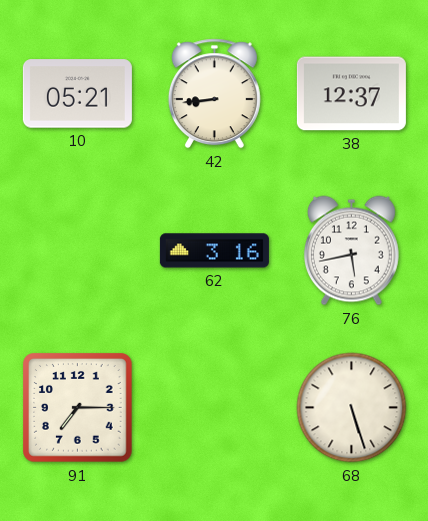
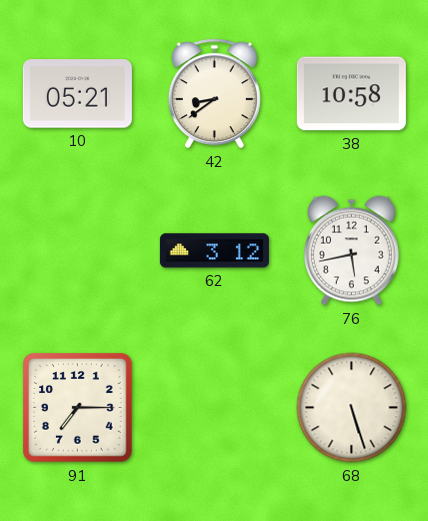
42: 8:44 -> 8:39 (214, 94)
38: 12:37 -> 10:58 (351, 94)
62: 3:16 -> 3:12 (214, 251)
